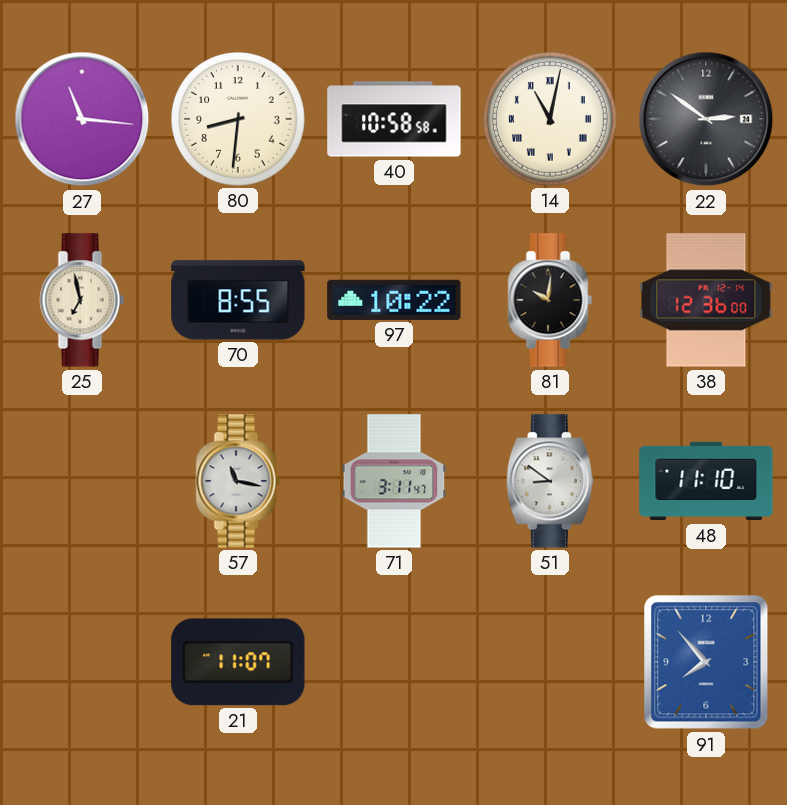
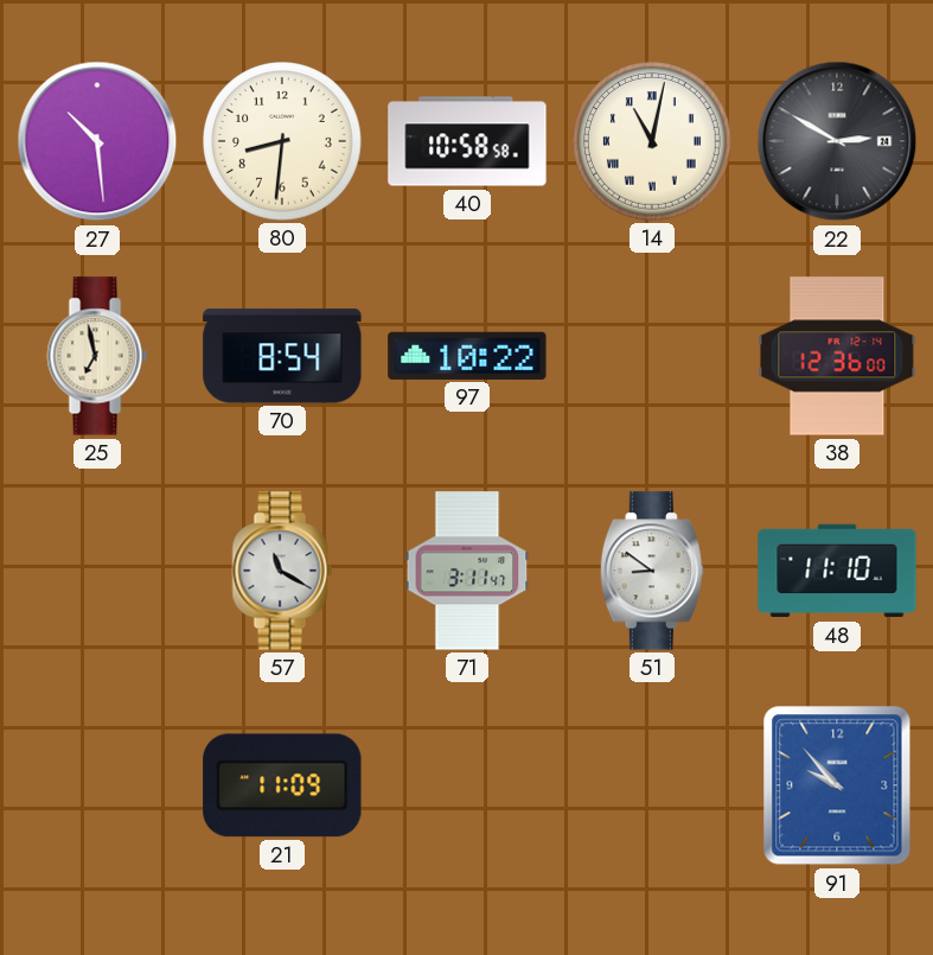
27: 11:16 -> 10:29 (97, 141)
22: 2:51 -> 2:50 (837, 141)
70: 8:55 -> 8:54 (282, 356)
81: 10:01 -> none (550, 300)
57: 11:17 -> 11:20 (282, 571)
21: 11:07 -> 11:09 (282, 785)
91: 7:53 -> 9:53 (837, 785)
